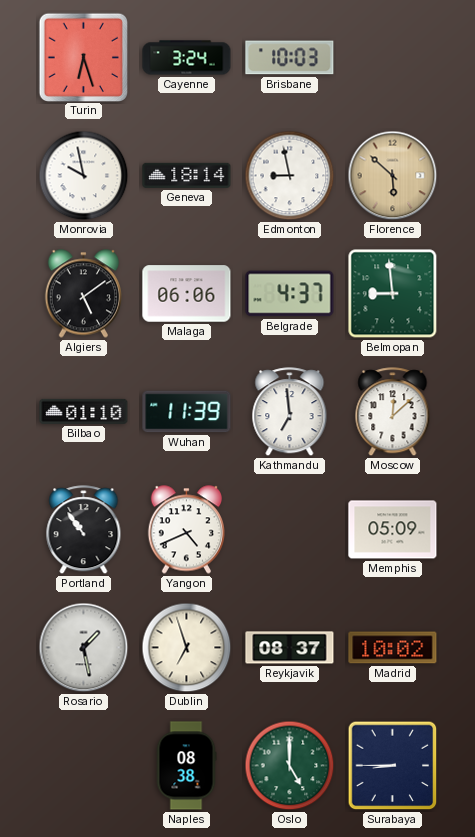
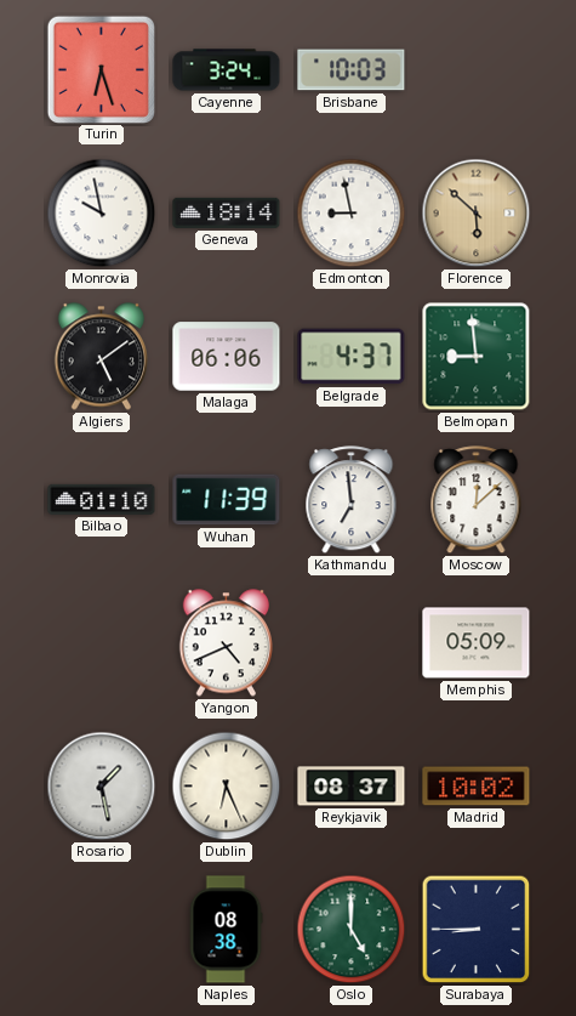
Portland: 10:54 -> none (84, 530)
Dublin: 6:57 -> 6:26 (227, 787)
